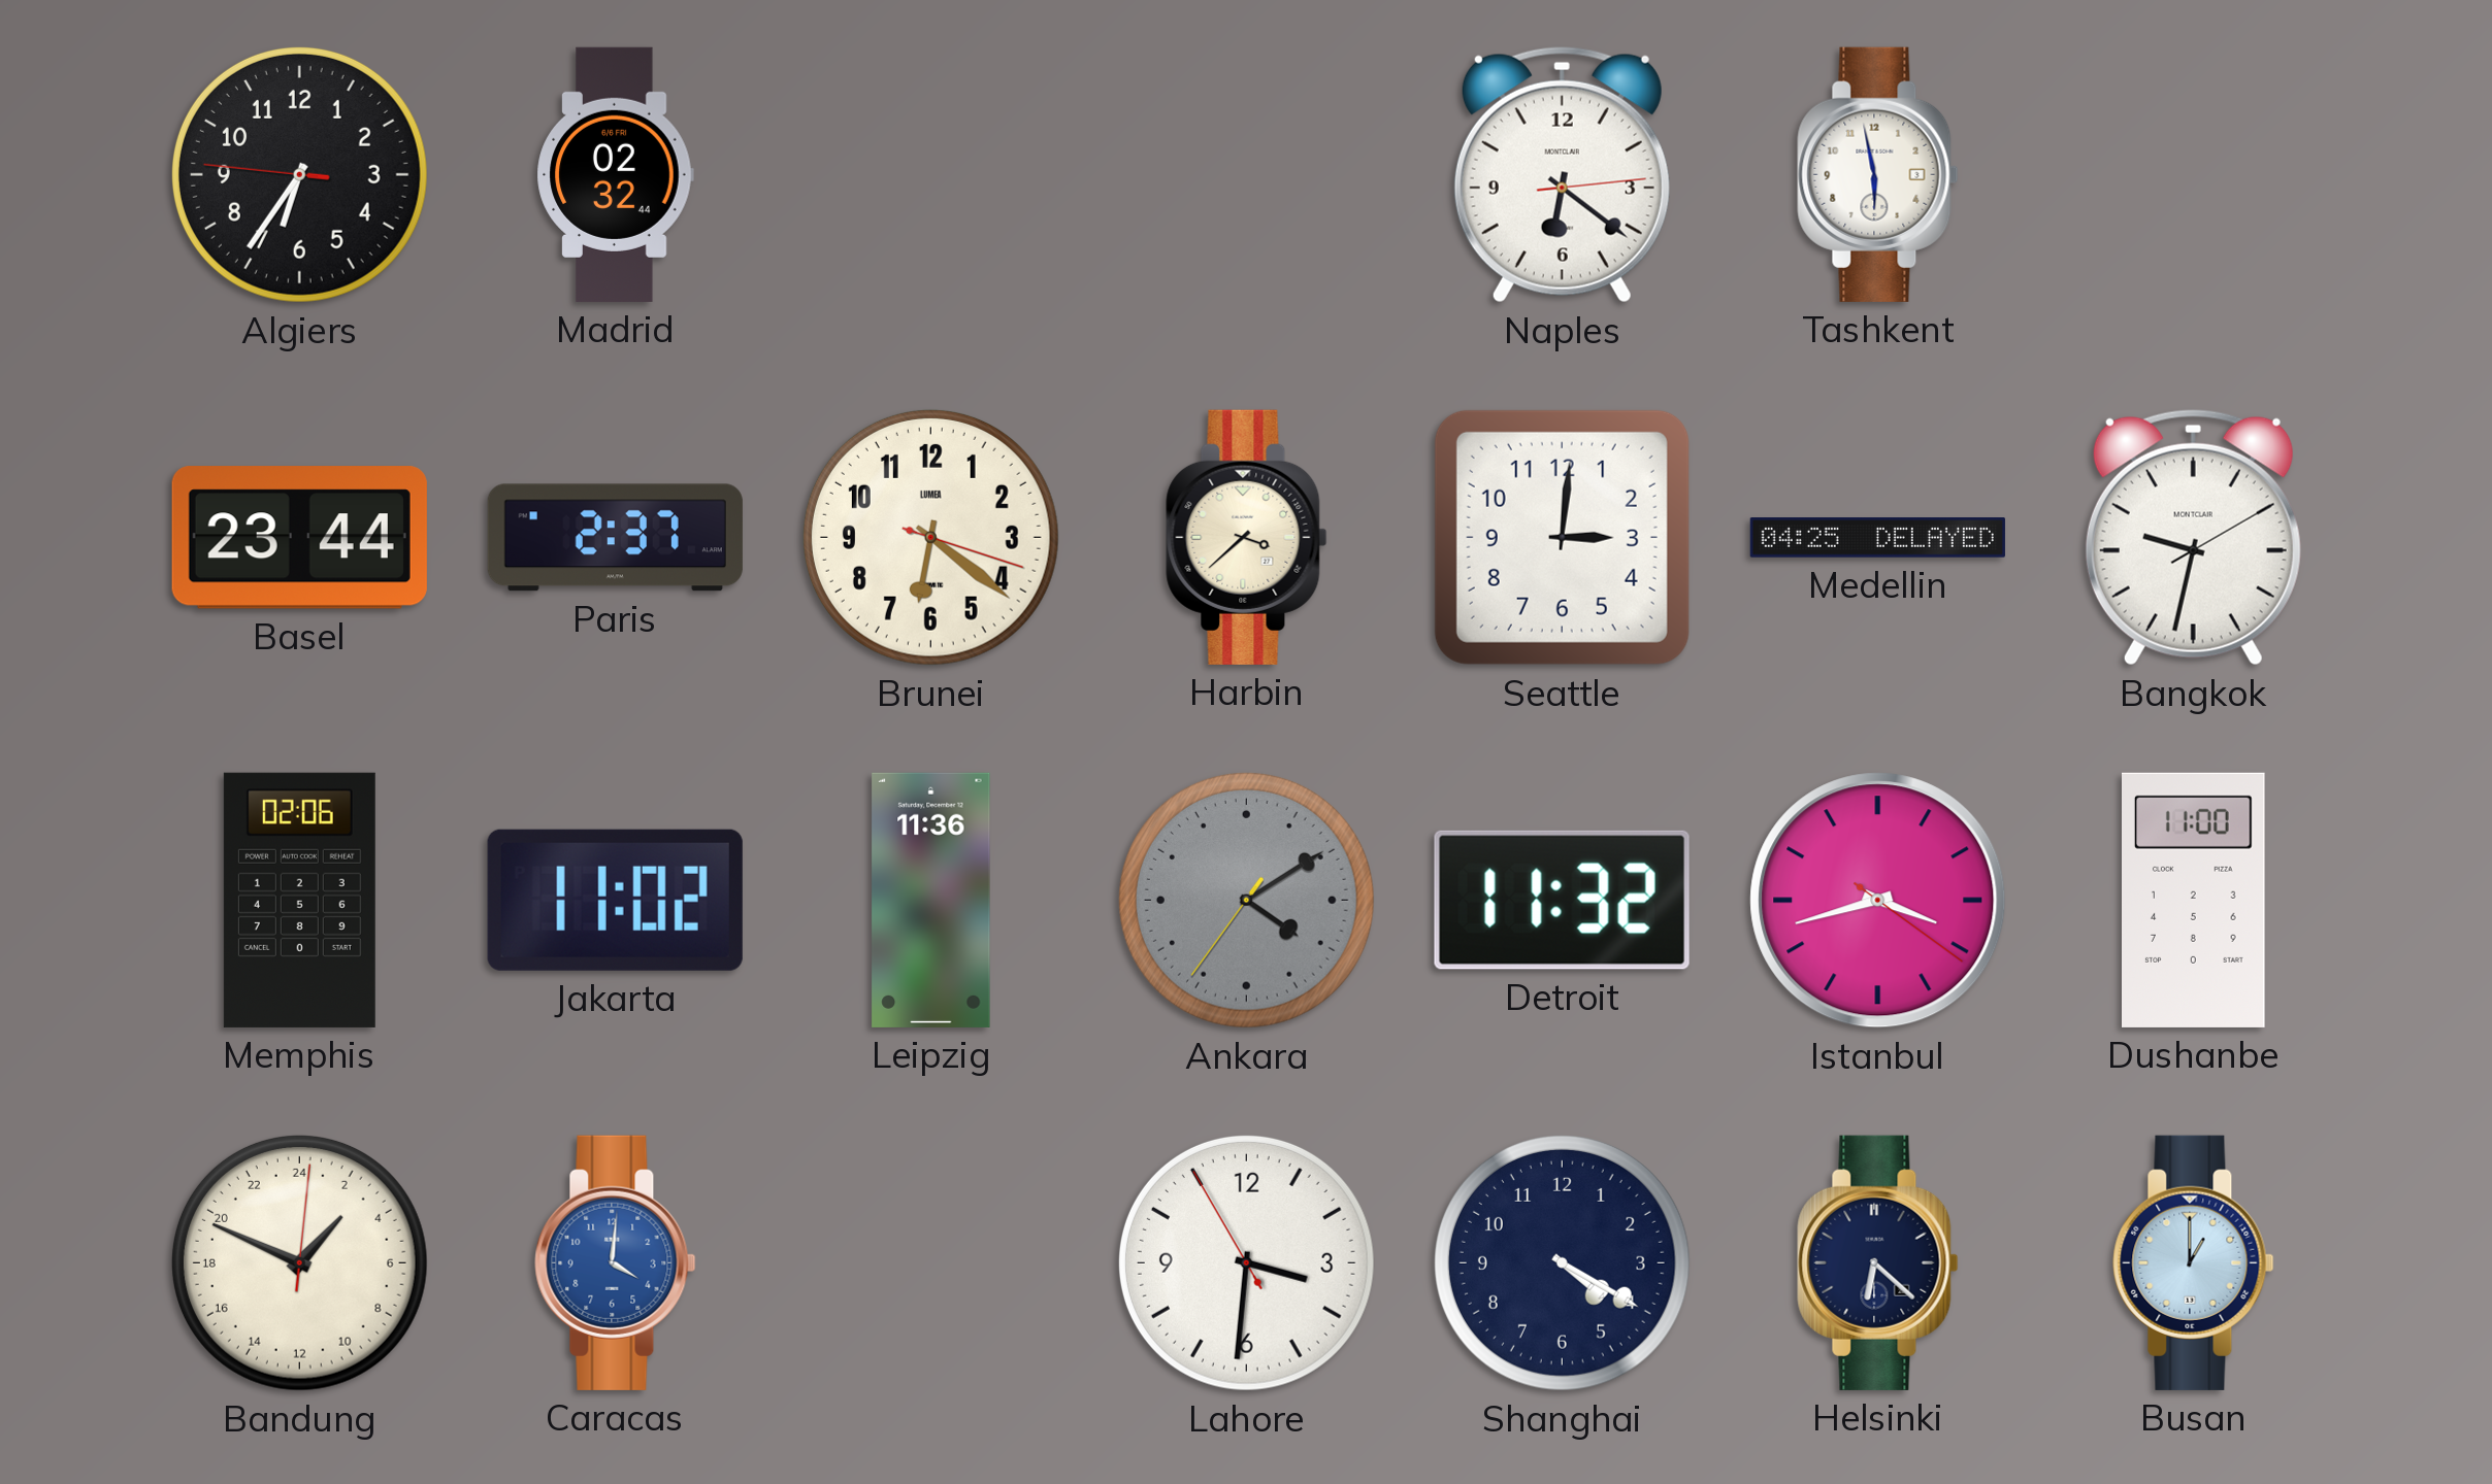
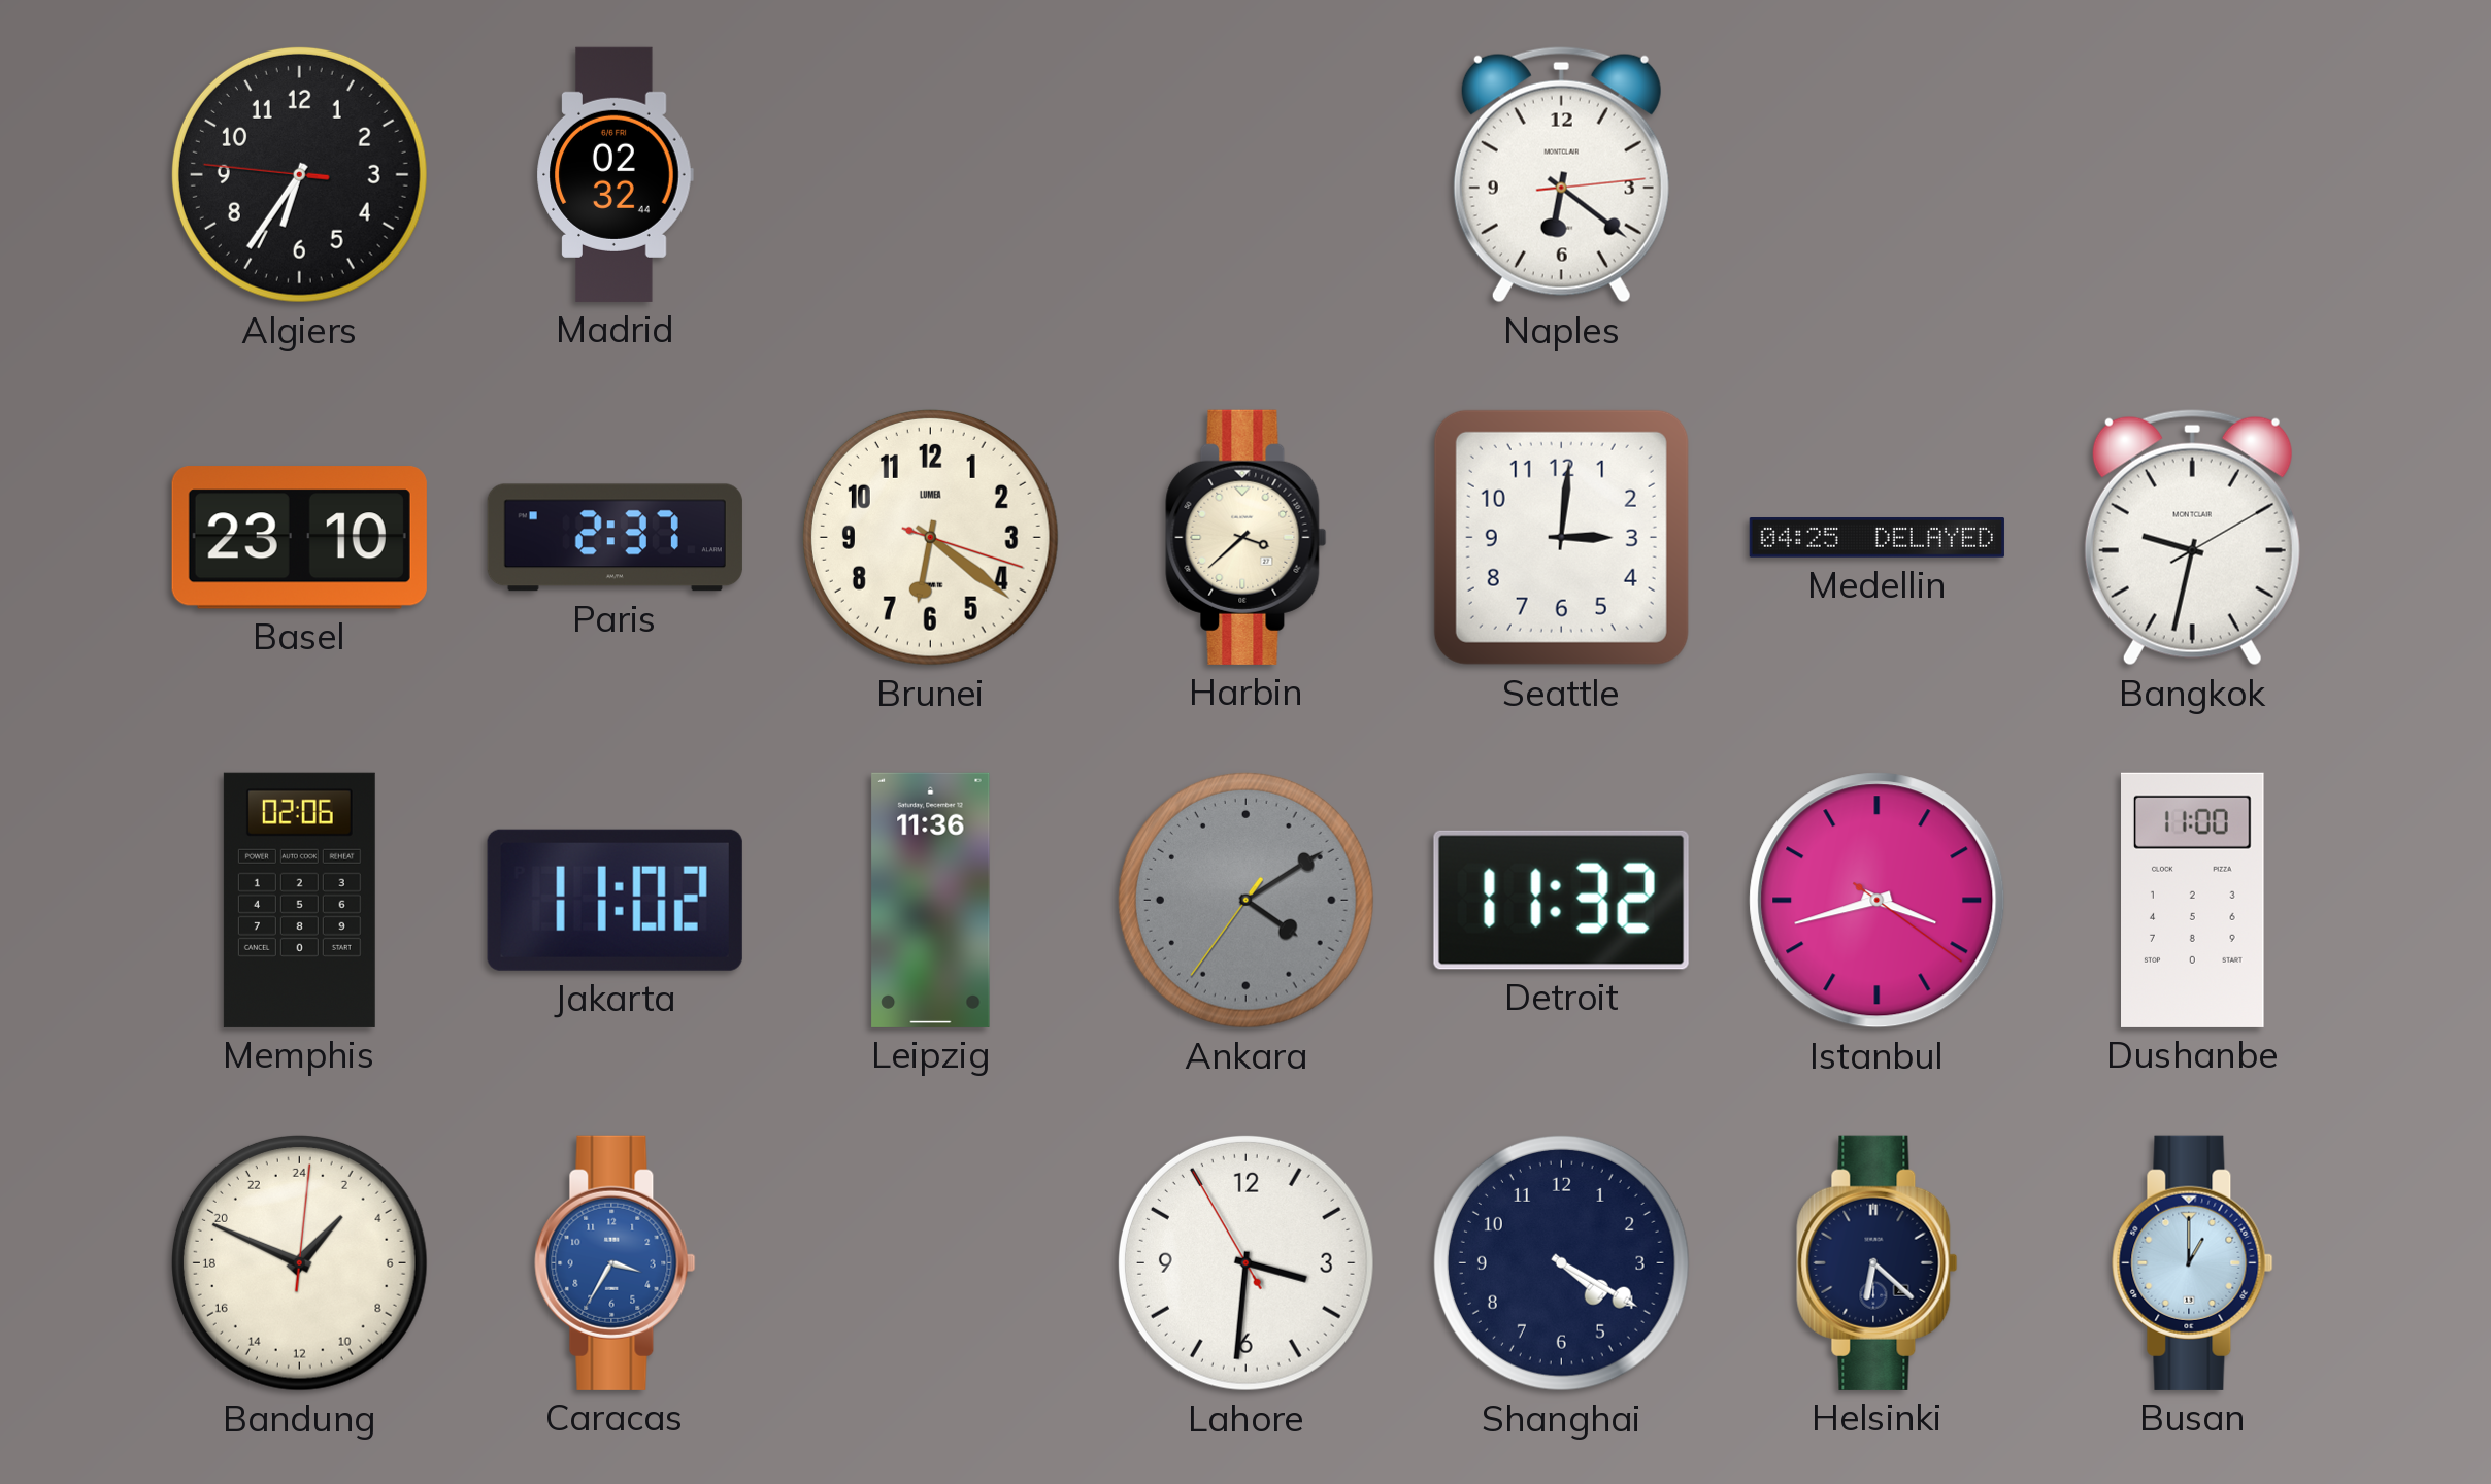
Tashkent: 5:58 -> none (1878, 174)
Basel: 23:44 -> 23:10 (299, 538)
Caracas: 4:01 -> 3:35 (616, 1262)
